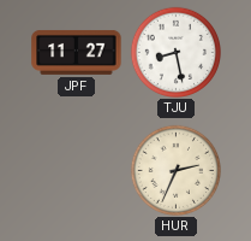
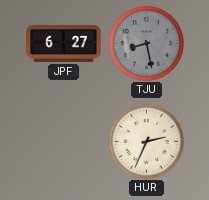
JPF: 11:27 -> 6:27 (64, 43)
TJU dial: white -> grey (146, 43)
